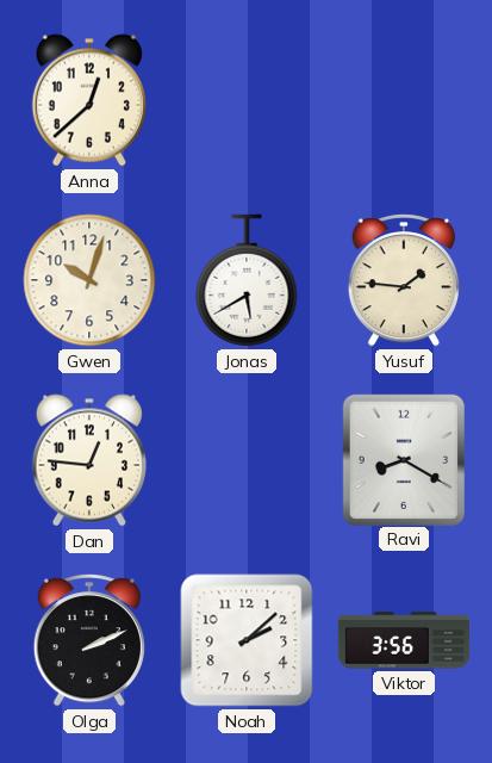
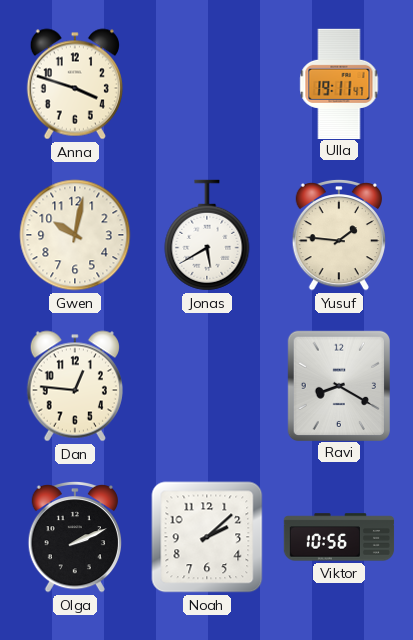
Anna: 12:38 -> 3:48 (75, 84)
Ulla: none -> 19:11 (339, 83)
Gwen: 10:03 -> 10:02 (75, 235)
Viktor: 3:56 -> 10:56 (339, 537)
